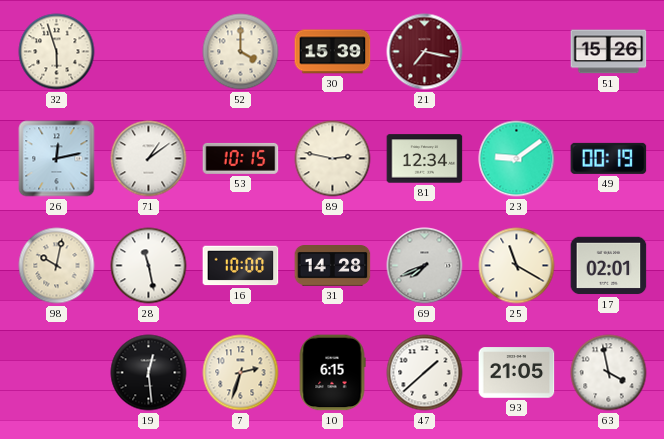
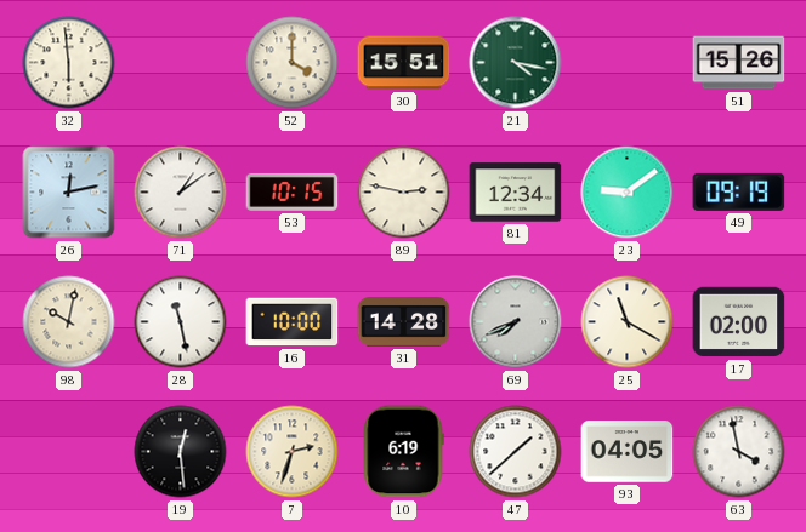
32: 5:57 -> 5:59 (69, 63)
30: 15:39 -> 15:51 (404, 63)
21: 7:17 -> 4:17 (516, 63)
21 dial: burgundy -> green (516, 63)
49: 00:19 -> 09:19 (739, 191)
17: 02:01 -> 02:00 (739, 322)
10: 6:15 -> 6:19 (403, 452)
93: 21:05 -> 04:05 (628, 452)
